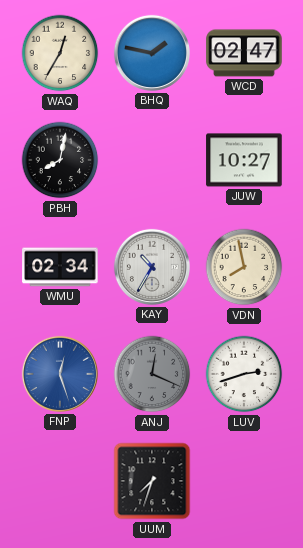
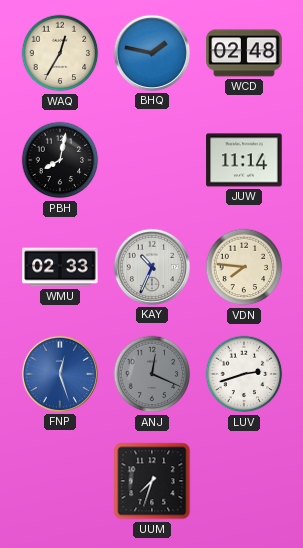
WCD: 02:47 -> 02:48 (244, 53)
JUW: 10:27 -> 11:14 (244, 160)
WMU: 02:34 -> 02:33 (60, 267)
KAY: 10:35 -> 10:34 (152, 267)
VDN: 7:58 -> 7:46 (244, 267)
